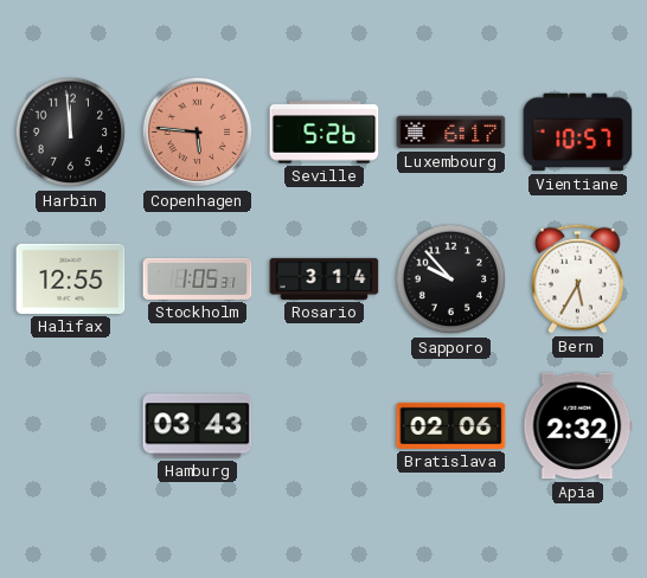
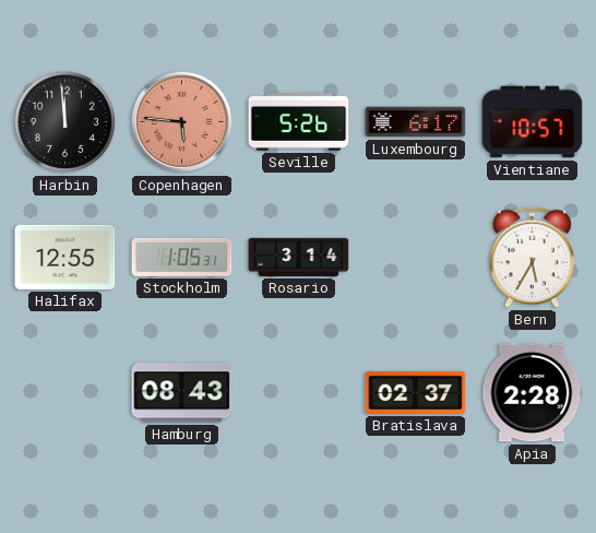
Sapporo: 9:53 -> none (451, 280)
Hamburg: 03:43 -> 08:43 (182, 393)
Bratislava: 02:06 -> 02:37 (416, 392)
Apia: 2:32 -> 2:28 (533, 393)
